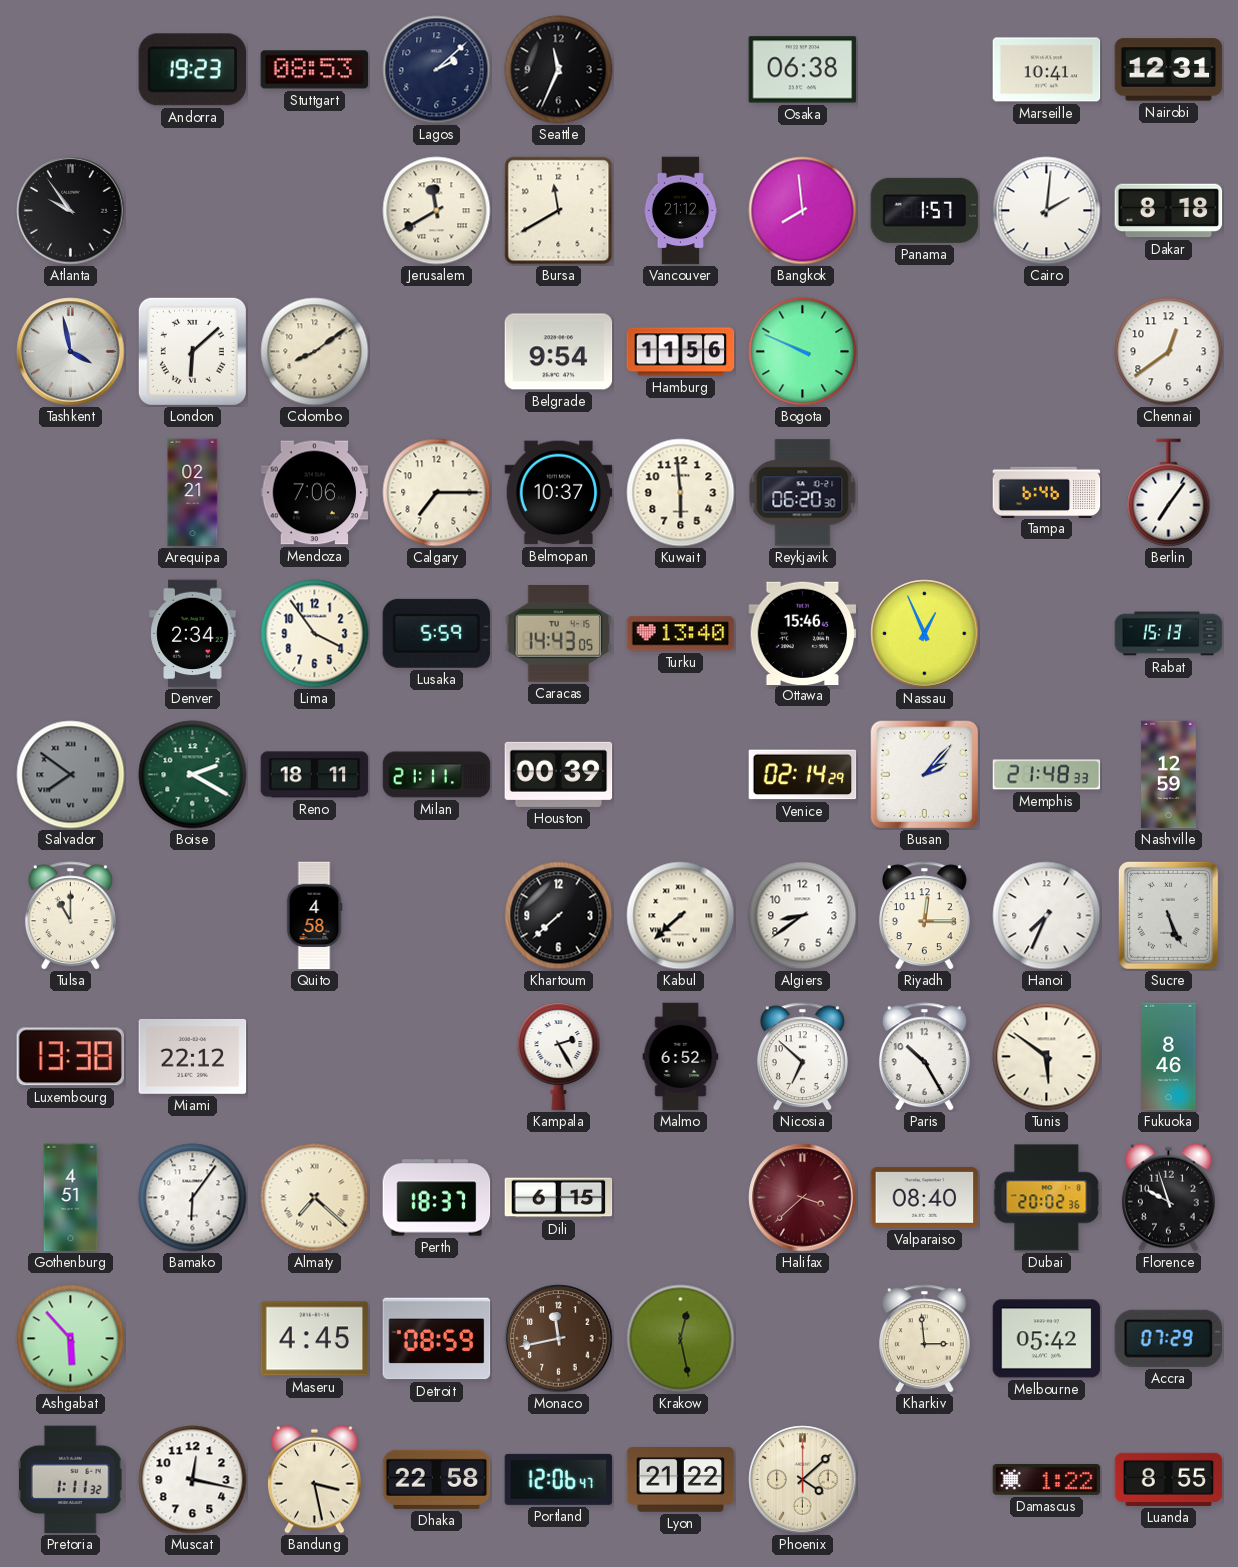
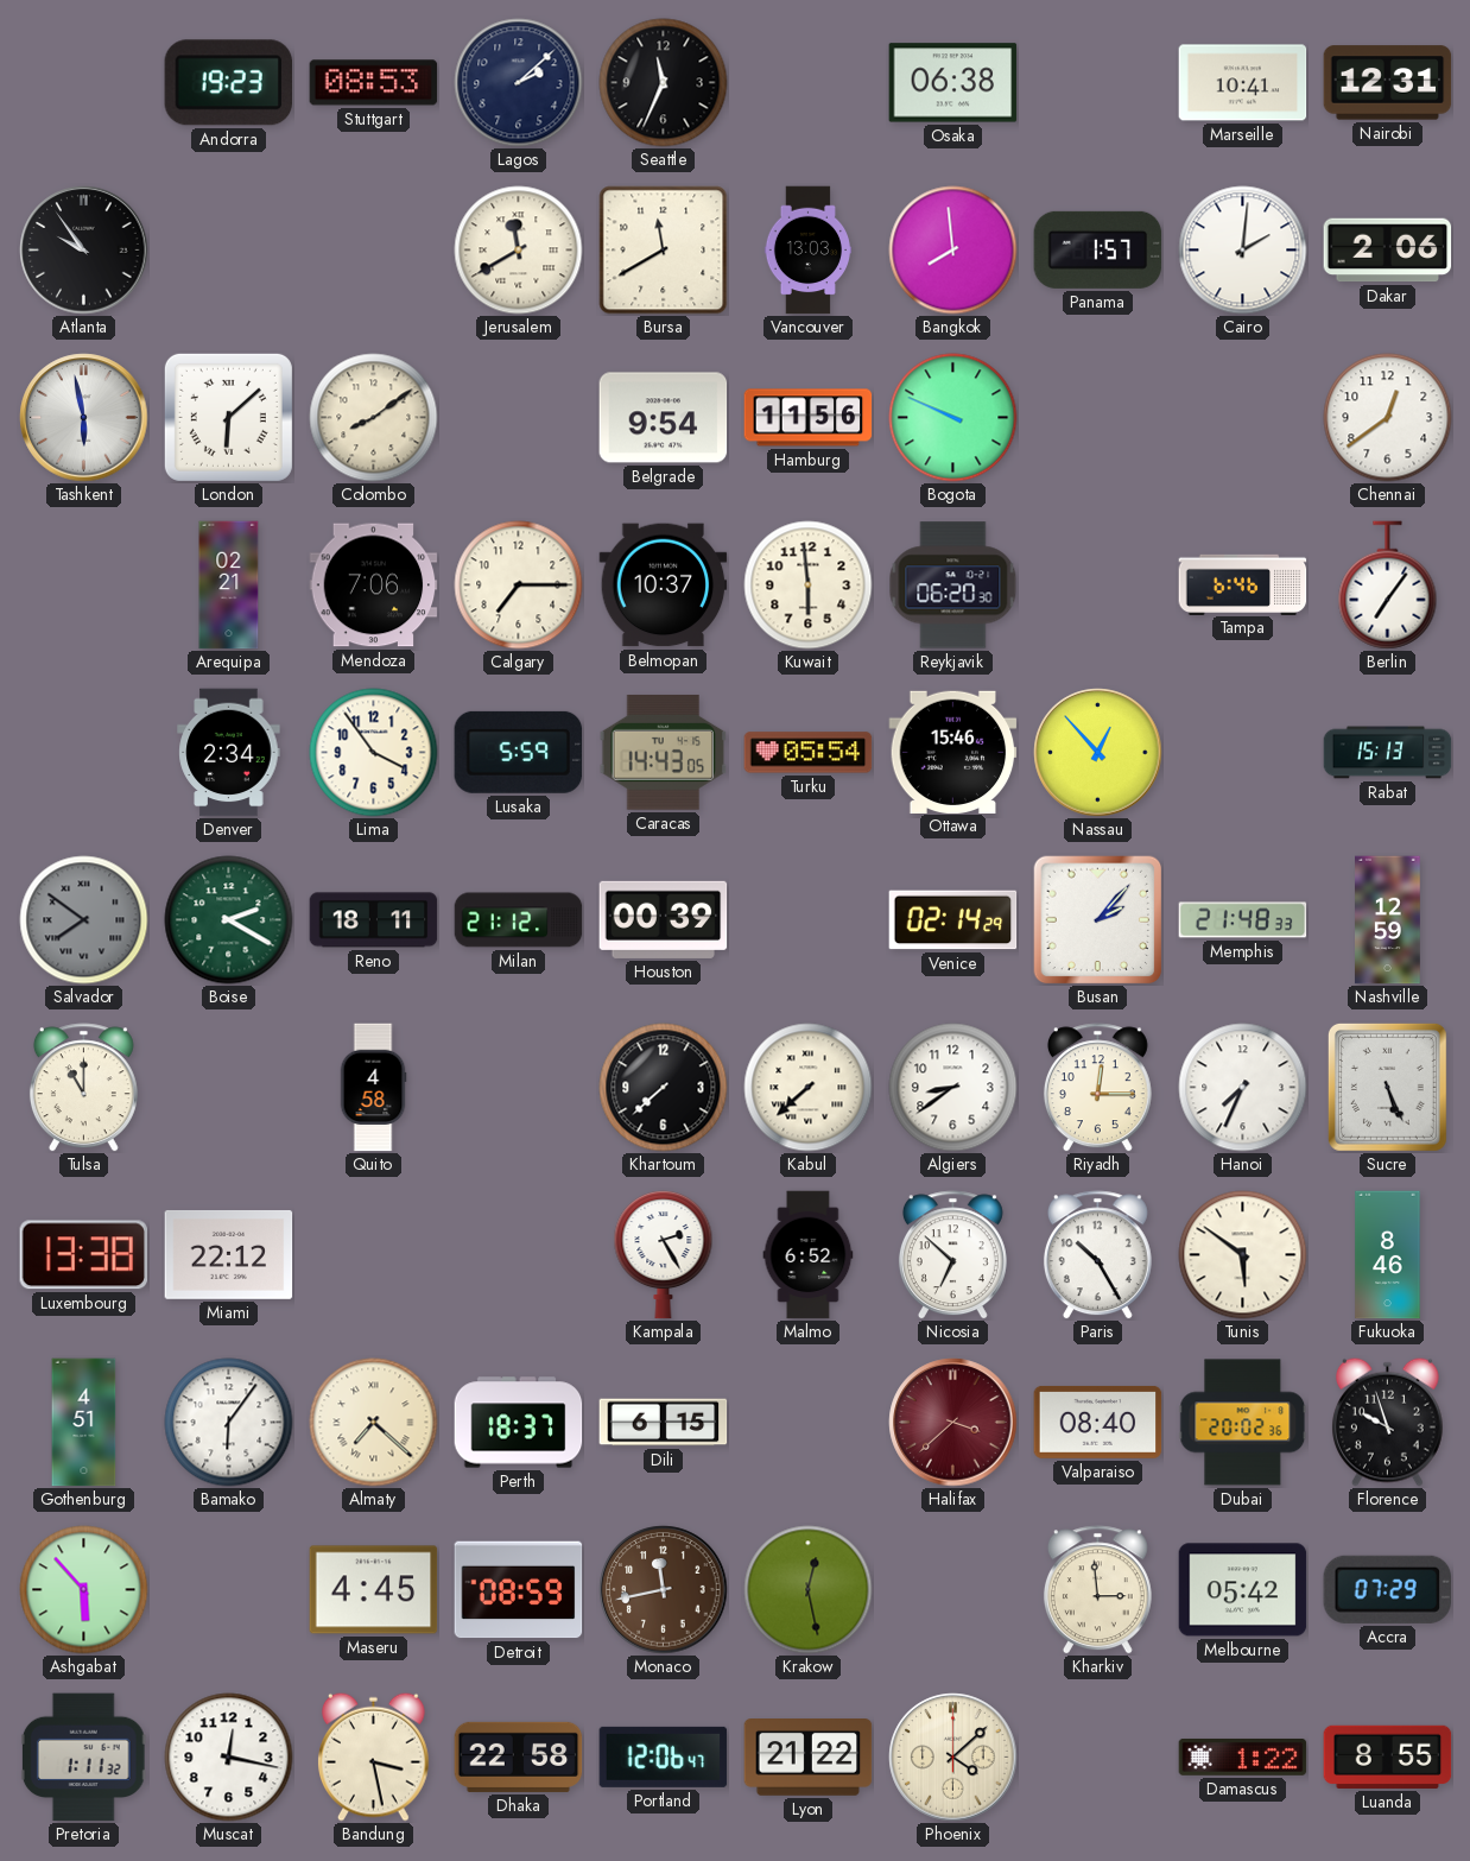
Vancouver: 21:12 -> 13:03 (807, 251)
Dakar: 8:18 -> 2:06 (1388, 251)
Tashkent: 3:58 -> 5:58 (84, 418)
Turku: 13:40 -> 05:54 (809, 753)
Nassau: 12:56 -> 12:53 (1098, 753)
Milan: 21:11 -> 21:12 (519, 920)
